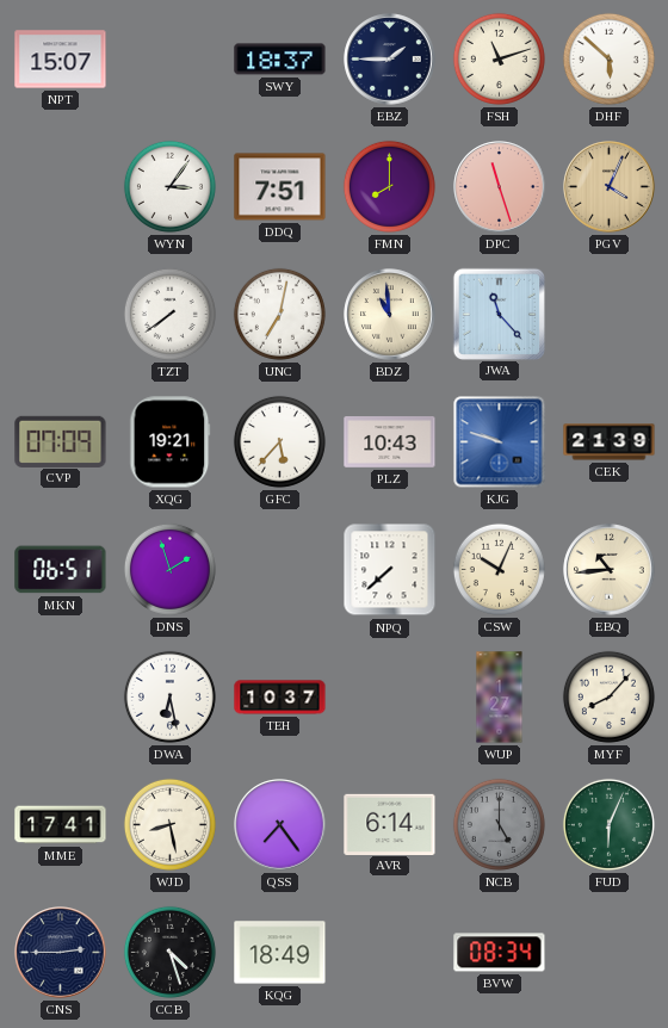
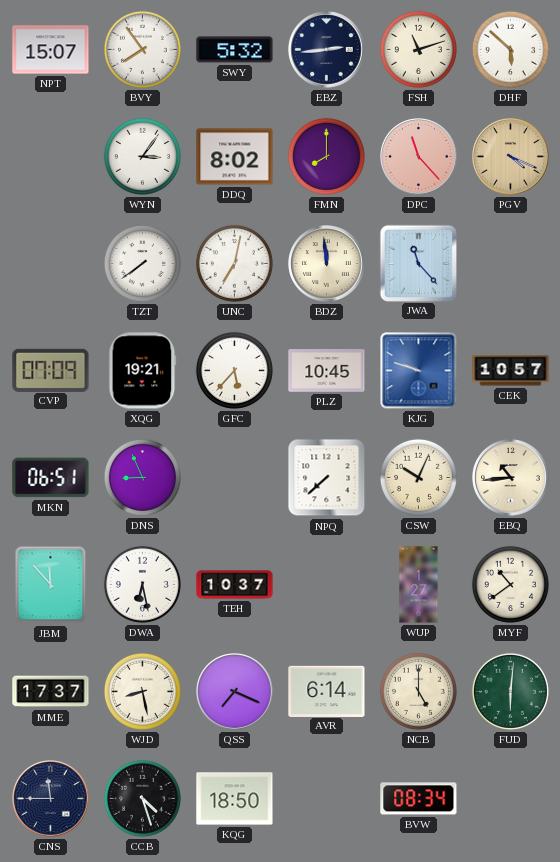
BVY: none -> 7:54 (142, 49)
SWY: 18:37 -> 5:32 (235, 50)
EBZ: 1:45 -> 2:44 (327, 50)
DDQ: 7:51 -> 8:02 (235, 157)
DPC: 11:27 -> 11:23 (419, 157)
PGV: 4:04 -> 4:19 (511, 157)
BDZ: 10:59 -> 11:59 (327, 264)
PLZ: 10:43 -> 10:45 (327, 371)
CEK: 21:39 -> 10:57 (511, 371)
DNS: 1:57 -> 8:56 (142, 477)
JBM: none -> 11:53 (51, 585)
MYF: 8:07 -> 10:39 (510, 584)
MME: 17:41 -> 17:37 (51, 692)
QSS: 7:24 -> 7:19 (235, 692)
NCB dial: grey -> cream (418, 691)
FUD: 6:04 -> 6:01 (510, 691)
CNS: 2:45 -> 11:45 (51, 799)
KQG: 18:49 -> 18:50 (235, 799)
